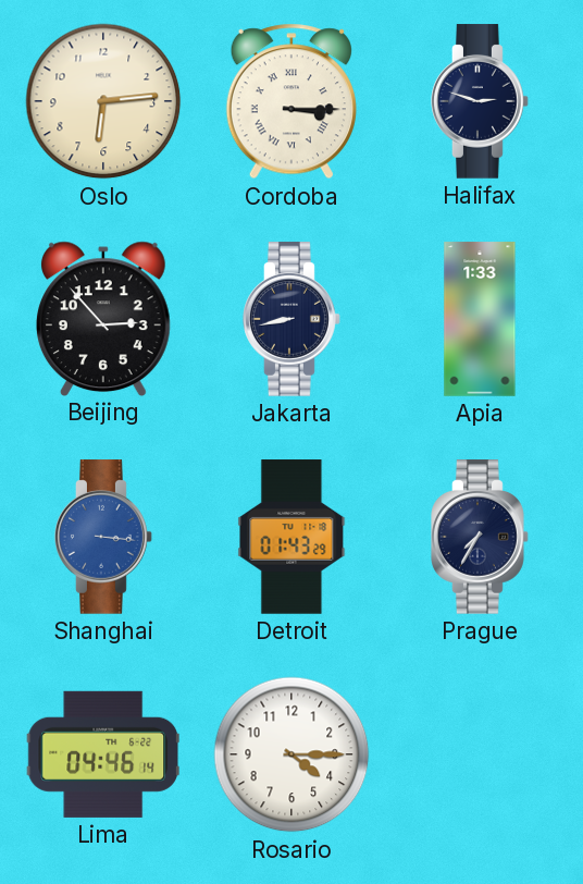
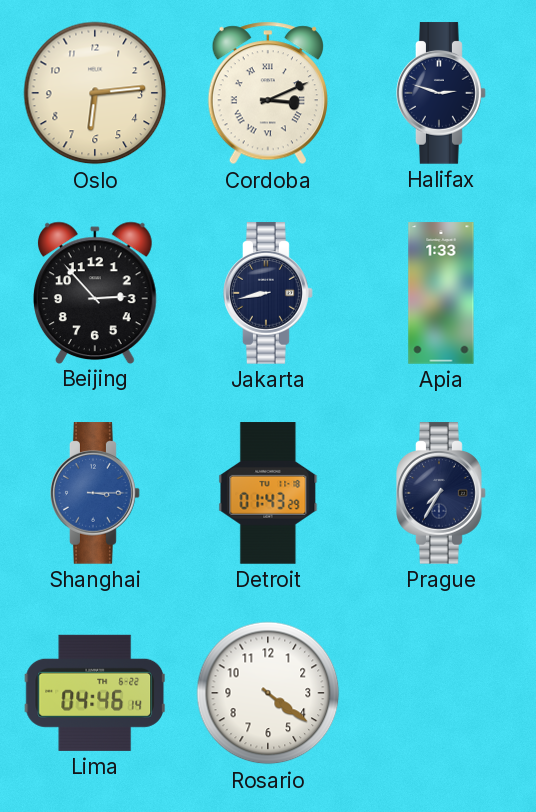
Cordoba: 3:15 -> 3:11 (268, 93)
Shanghai: 3:16 -> 3:15 (95, 493)
Rosario: 4:15 -> 4:21 (268, 693)
